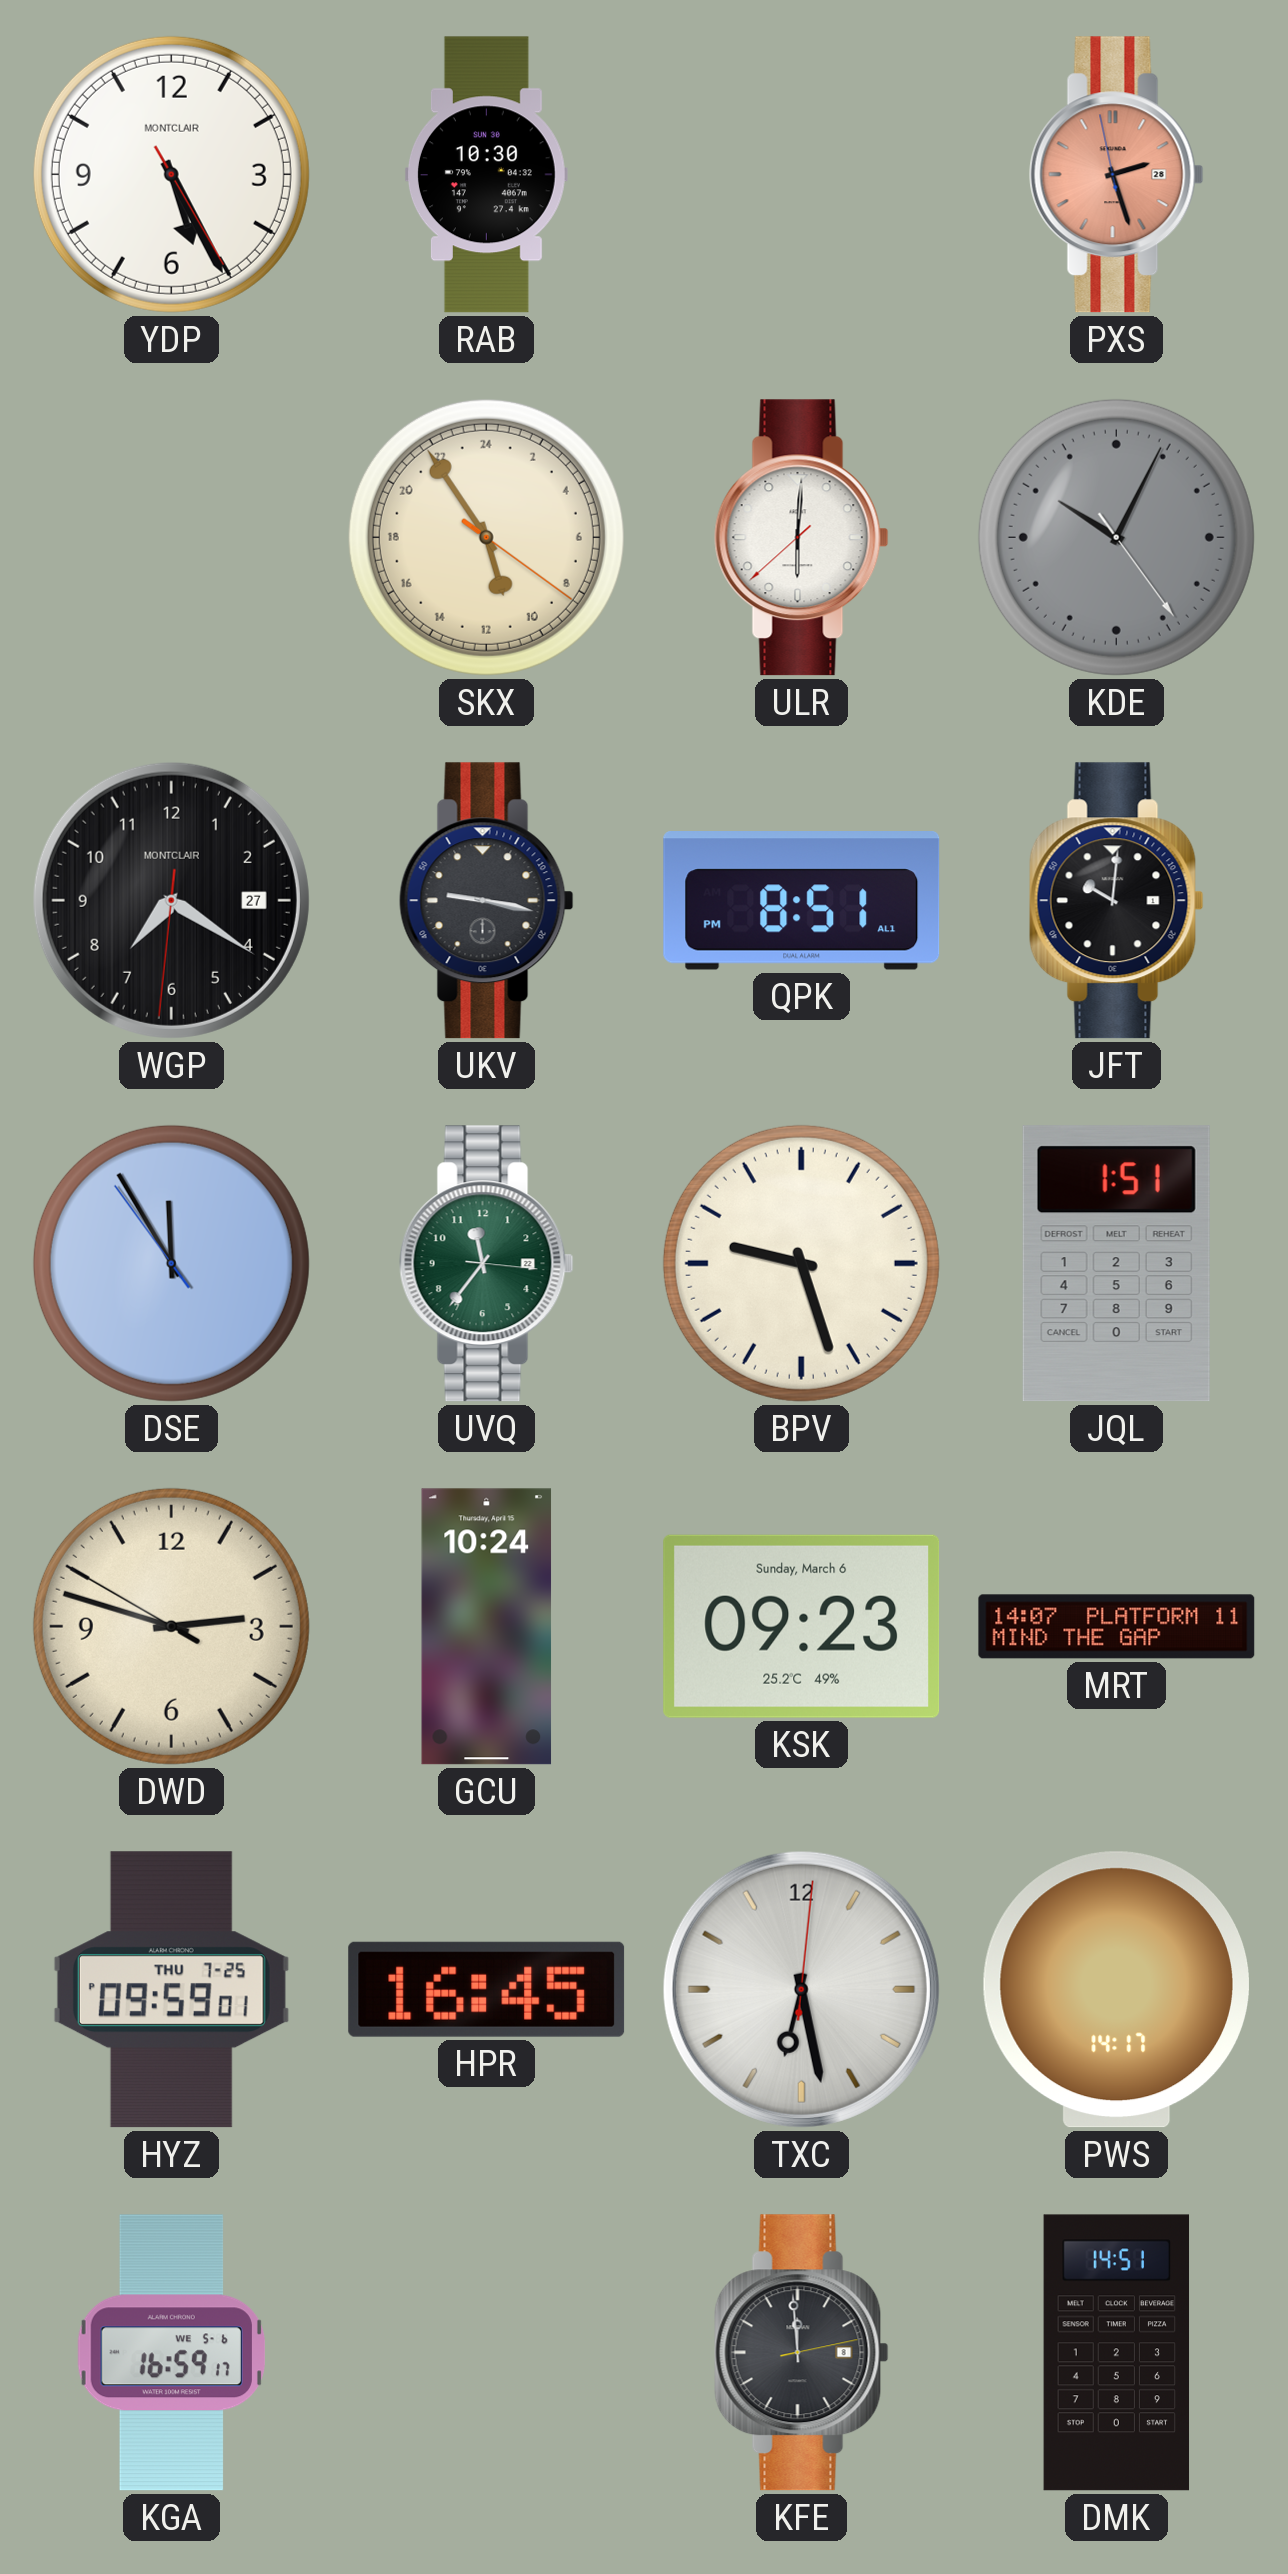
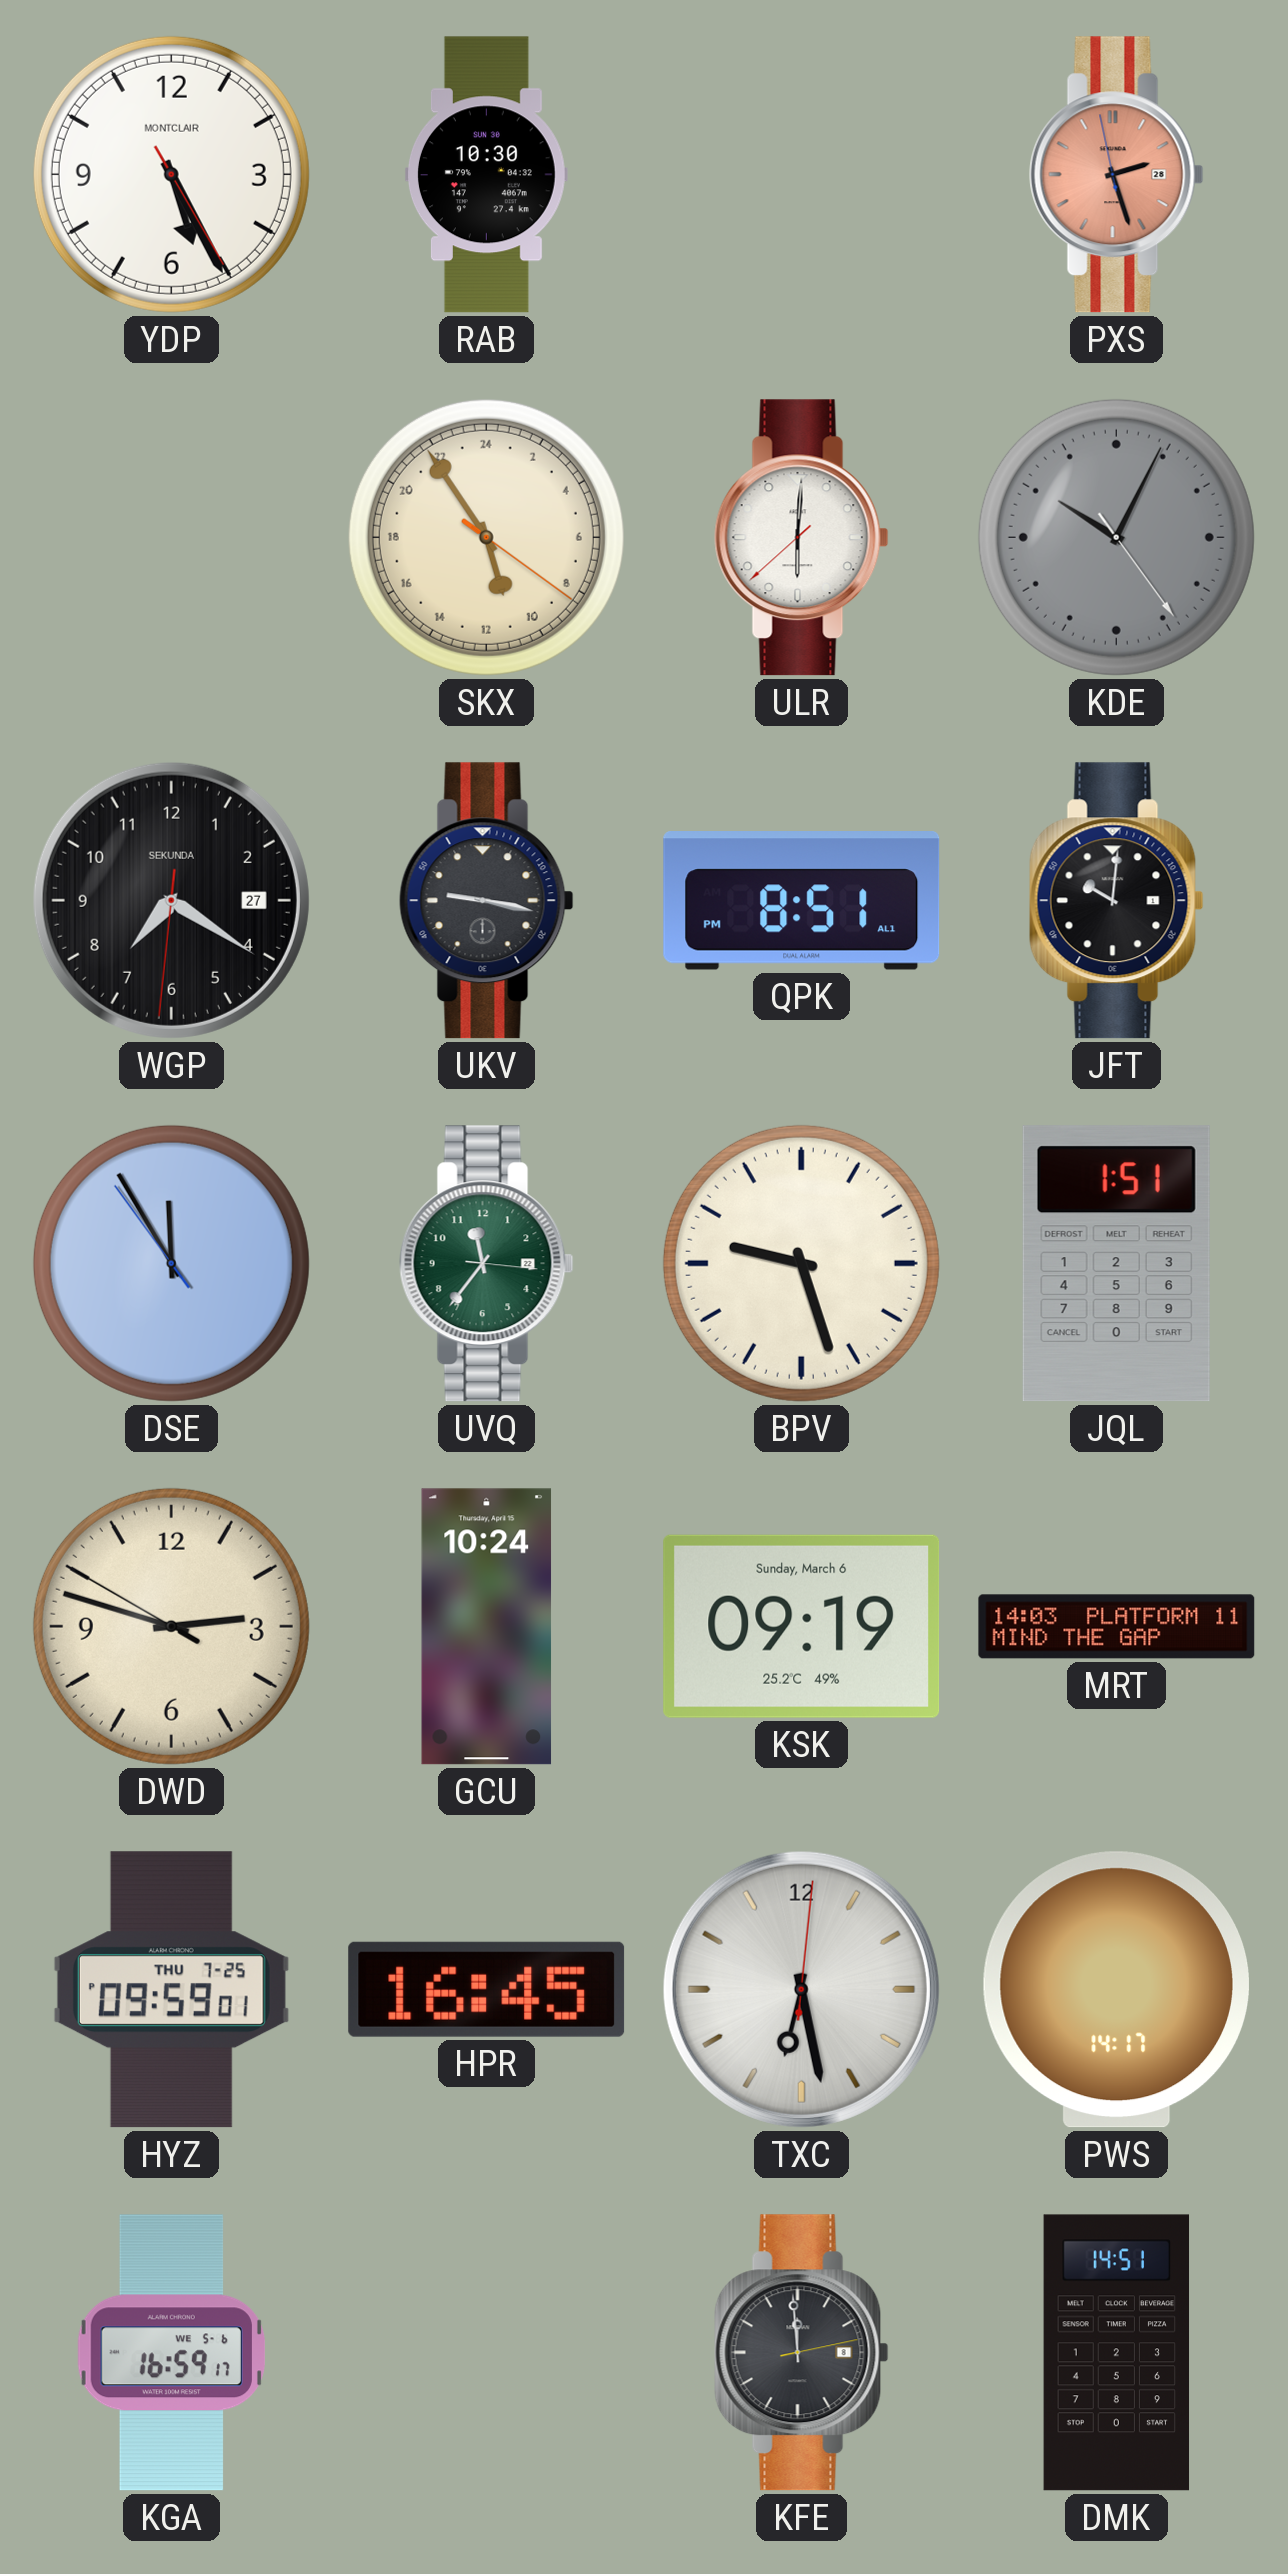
WGP brand: MONTCLAIR -> SEKUNDA (171, 900)
KSK: 09:23 -> 09:19 (802, 1626)
MRT: 14:07 -> 14:03 (1117, 1627)
